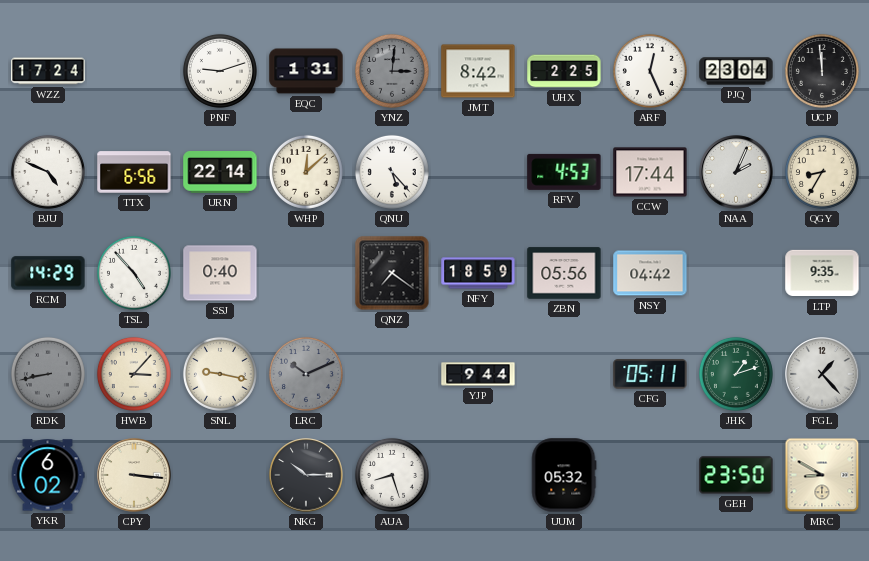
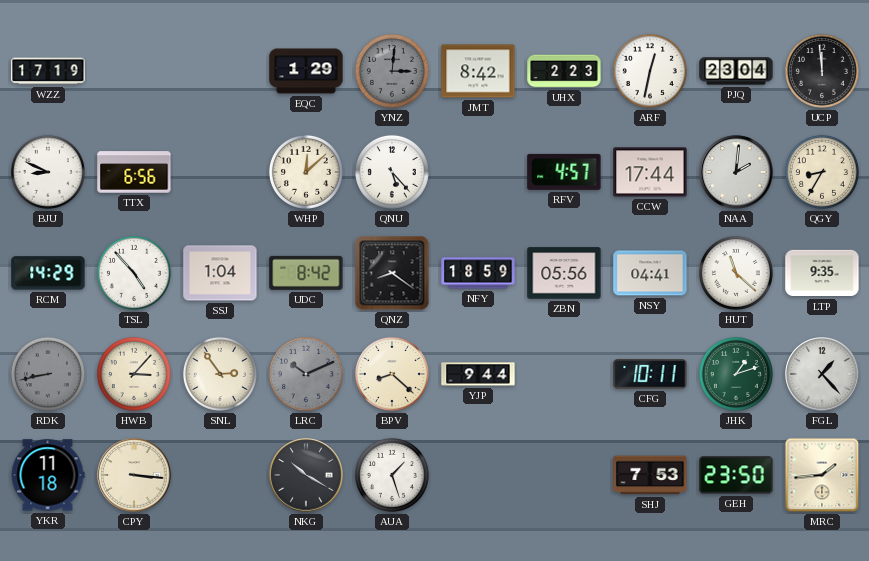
WZZ: 17:24 -> 17:19 (48, 71)
PNF: 9:12 -> none (220, 71)
EQC: 1:31 -> 1:29 (306, 71)
UHX: 2:25 -> 2:23 (564, 71)
ARF: 12:26 -> 12:32 (650, 71)
BJU: 4:49 -> 8:49 (48, 172)
URN: 22:14 -> none (220, 173)
RFV: 4:53 -> 4:57 (564, 172)
NAA: 2:04 -> 2:01 (736, 172)
SSJ: 0:40 -> 1:04 (220, 273)
UDC: none -> 8:42 (306, 273)
QNZ: 7:21 -> 8:21 (392, 273)
NSY: 04:42 -> 04:41 (650, 273)
HUT: none -> 11:22 (736, 273)
SNL: 9:17 -> 2:54 (220, 374)
BPV: none -> 8:22 (392, 374)
CFG: 05:11 -> 10:11 (650, 374)
YKR: 6:02 -> 11:18 (48, 475)
NKG: 10:15 -> 10:20 (306, 475)
AUA: 8:27 -> 1:27 (392, 475)
UUM: 05:32 -> none (564, 475)
SHJ: none -> 7:53 (650, 475)
MRC: 8:50 -> 1:44 (822, 475)
